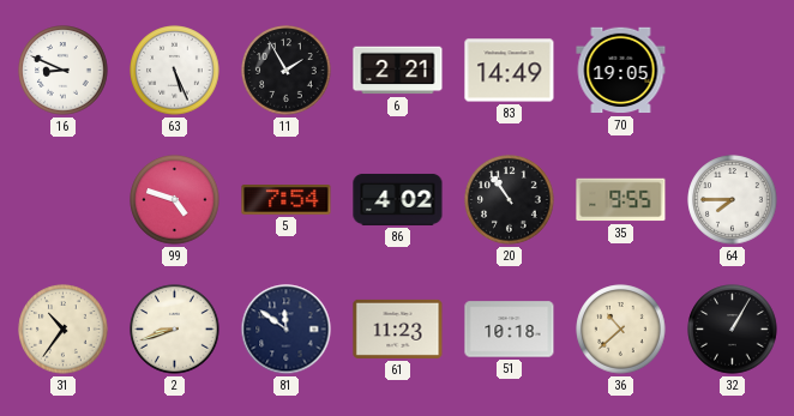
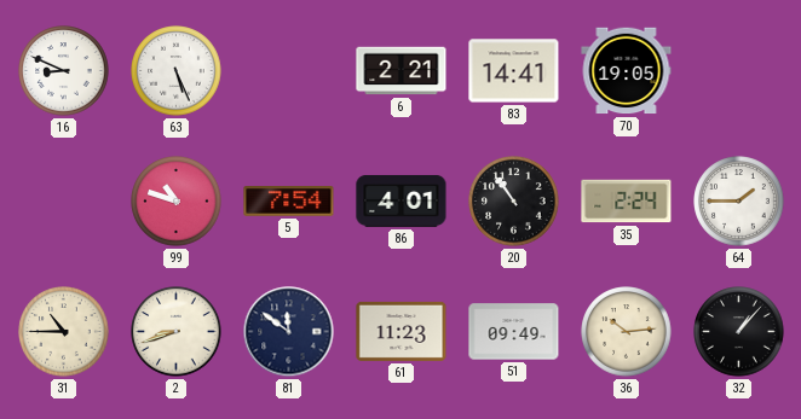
11: 1:55 -> none (287, 71)
83: 14:49 -> 14:41 (514, 71)
99: 4:48 -> 10:48 (177, 202)
86: 4:02 -> 4:01 (402, 200)
35: 9:55 -> 2:24 (627, 202)
64: 7:45 -> 1:45 (739, 202)
31: 10:36 -> 10:45 (64, 332)
51: 10:18 -> 09:49 (514, 332)
36: 10:38 -> 10:14 (627, 332)
32: 1:05 -> 1:07 (739, 332)
